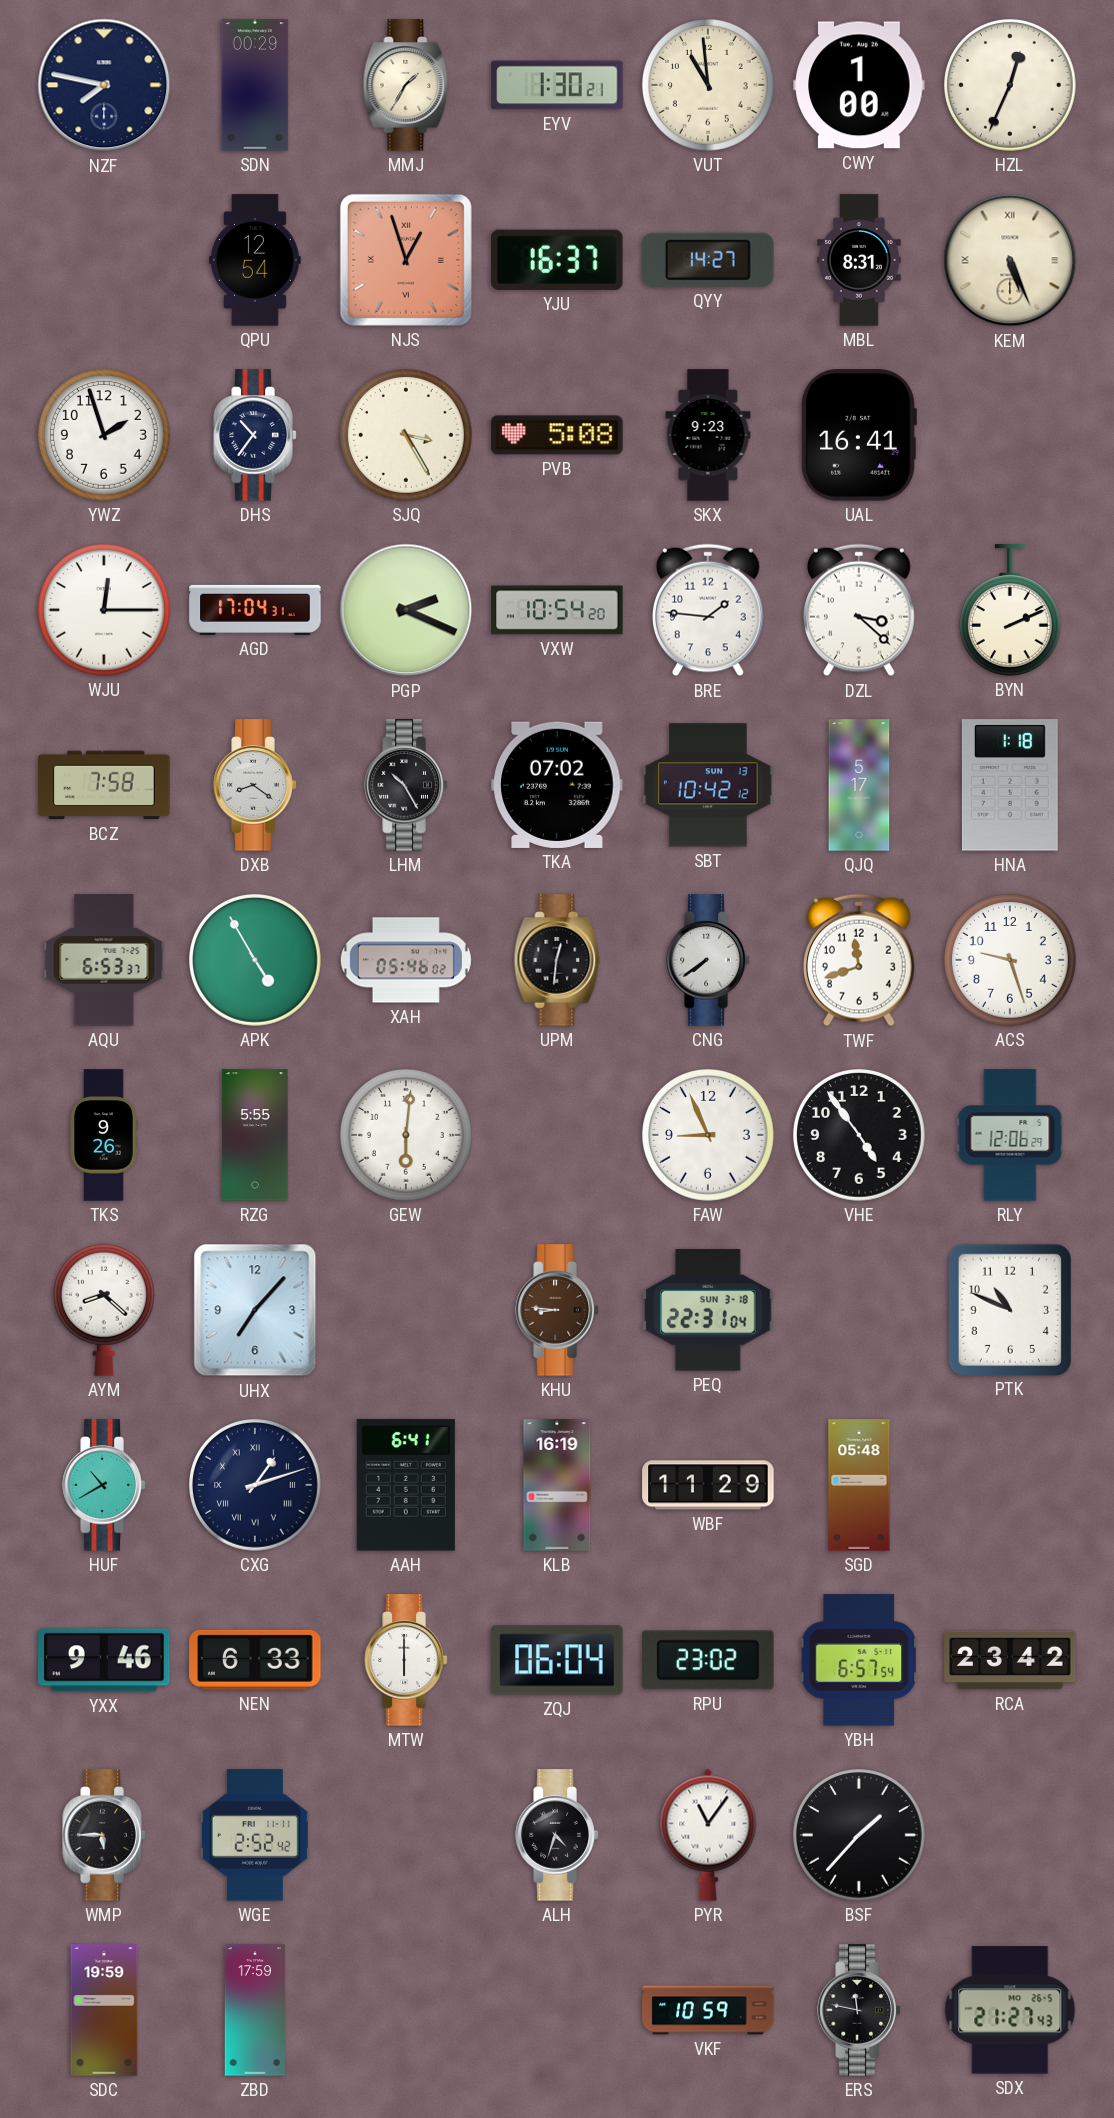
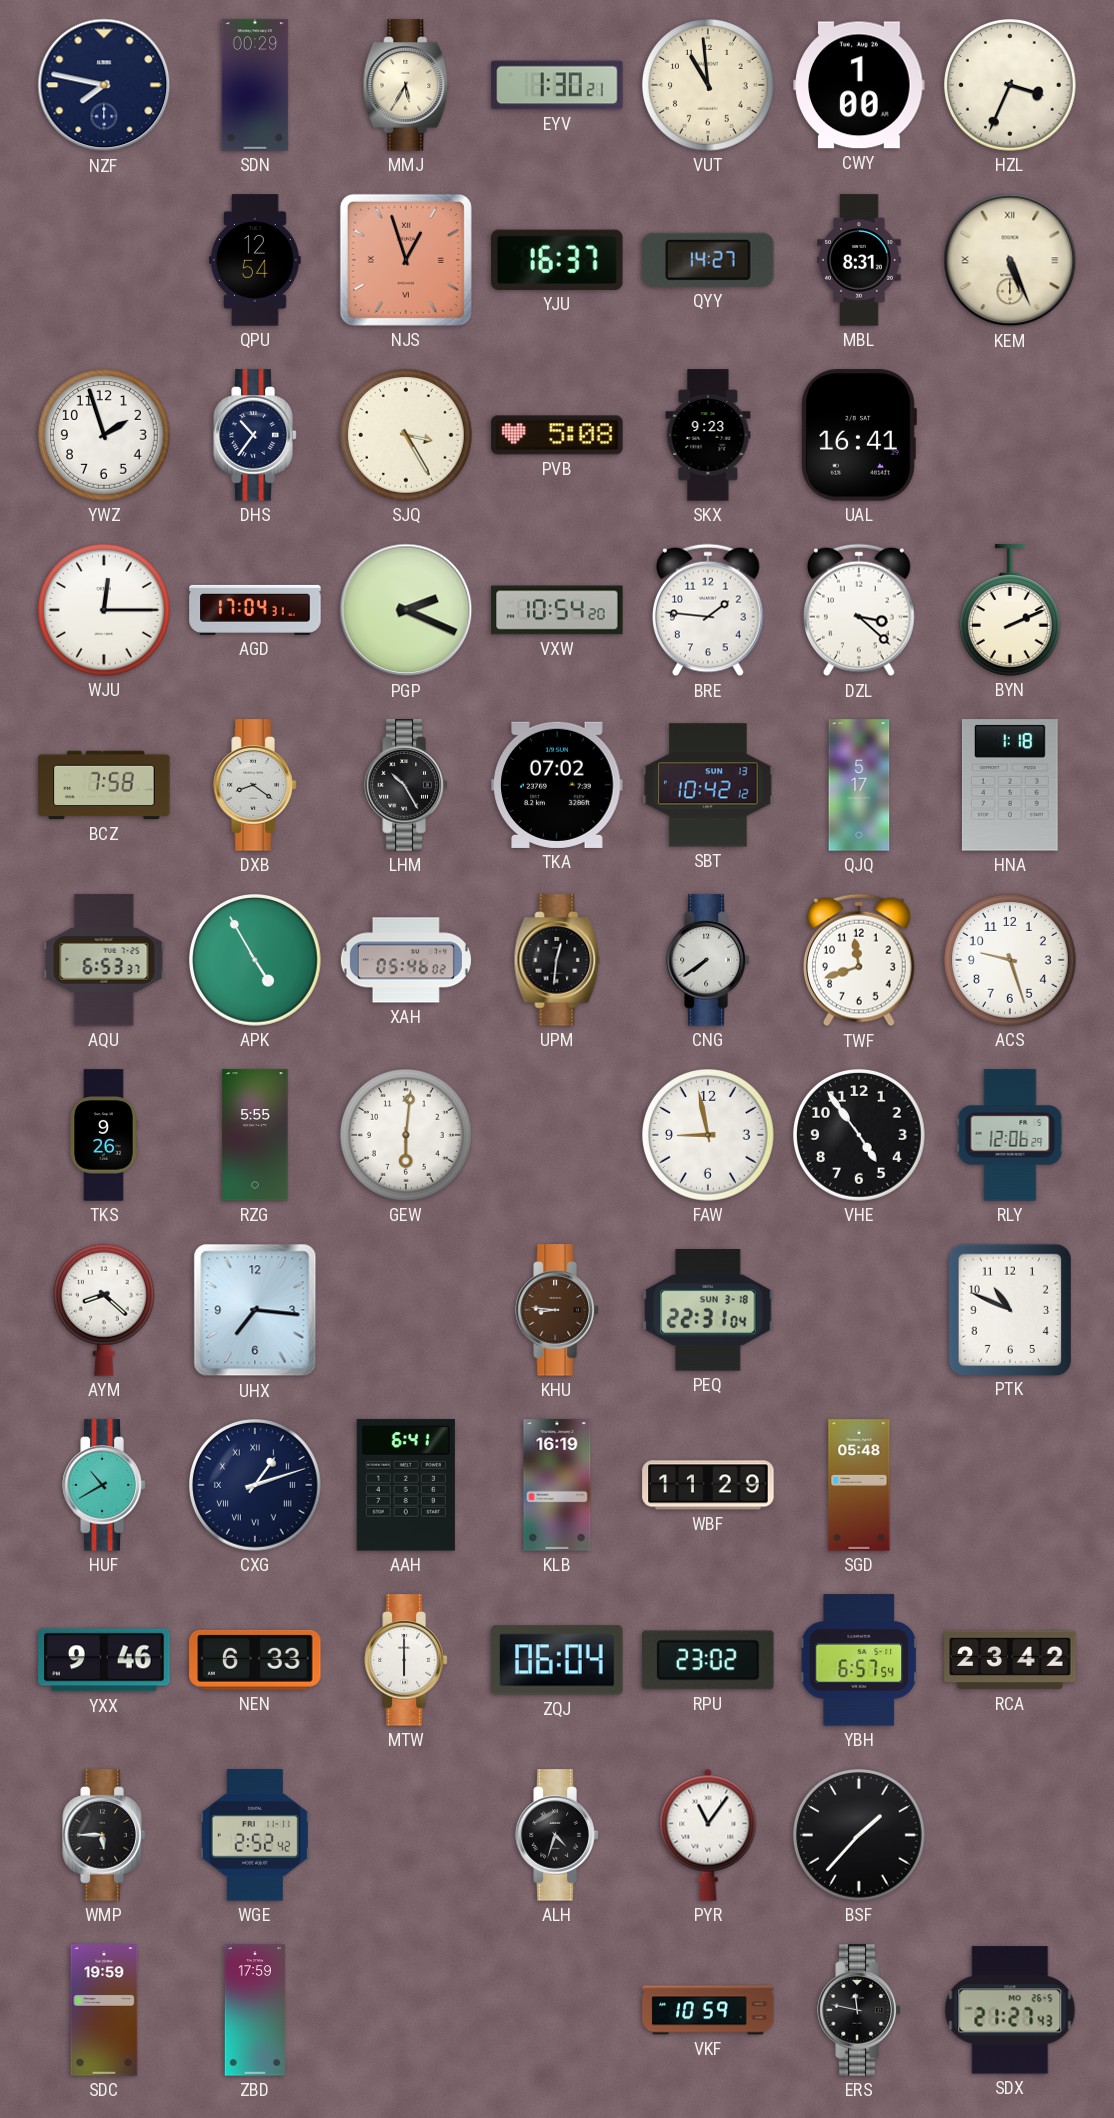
MMJ: 1:35 -> 5:35 (406, 85)
HZL: 12:34 -> 3:34 (1011, 86)
FAW: 8:56 -> 8:58 (709, 1136)
UHX: 7:07 -> 7:16 (255, 1310)
